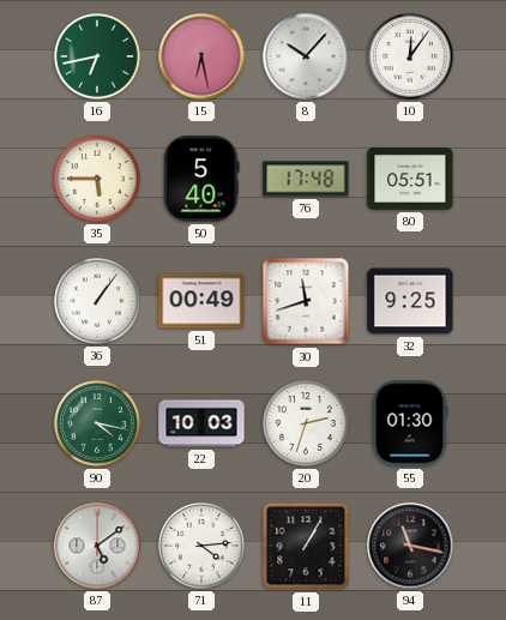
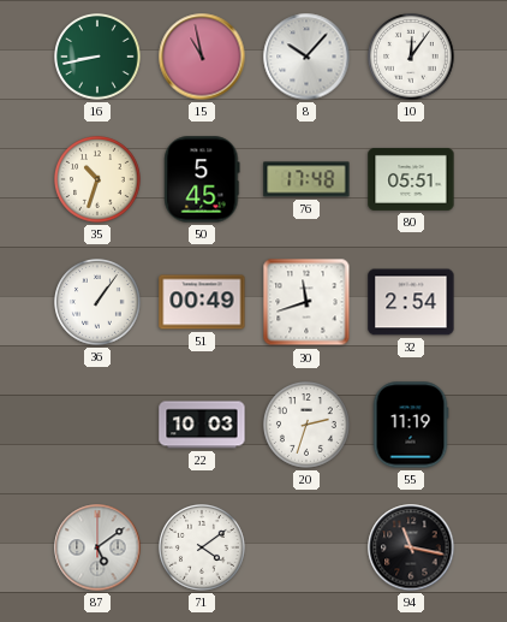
16: 6:43 -> 8:43 (99, 58)
15: 6:28 -> 10:58 (202, 57)
35: 5:45 -> 10:33 (99, 180)
50: 5:40 -> 5:45 (202, 179)
32: 9:25 -> 2:54 (411, 302)
90: 4:17 -> none (98, 425)
55: 01:30 -> 11:19 (411, 425)
71: 4:14 -> 4:09 (203, 549)
11: 1:05 -> none (306, 546)
